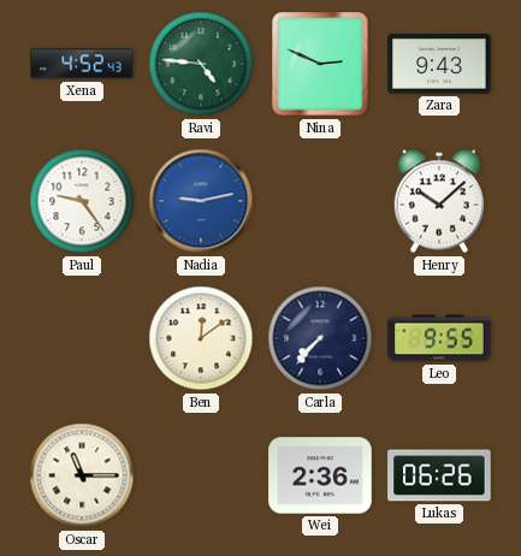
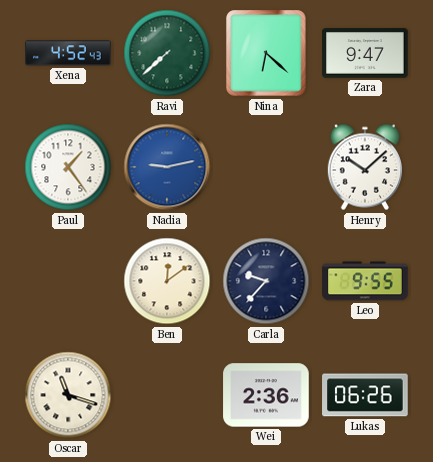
Ravi: 4:46 -> 7:38 (167, 53)
Nina: 2:49 -> 6:22 (266, 53)
Zara: 9:43 -> 9:47 (365, 53)
Paul: 9:24 -> 1:24 (68, 167)
Carla: 7:37 -> 9:37 (266, 281)
Oscar: 11:15 -> 11:18 (68, 395)
